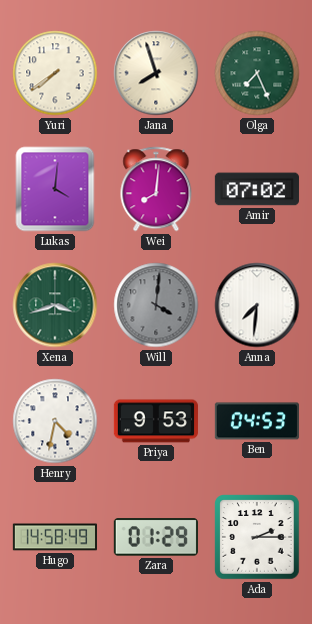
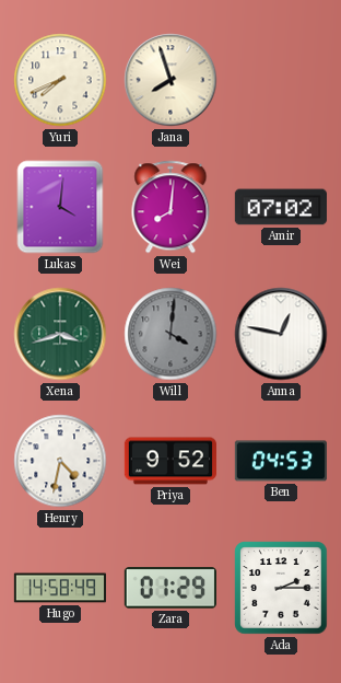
Yuri: 7:39 -> 7:41 (60, 80)
Olga: 7:26 -> none (257, 73)
Anna: 7:31 -> 12:47 (281, 334)
Priya: 9:53 -> 9:52 (170, 461)
